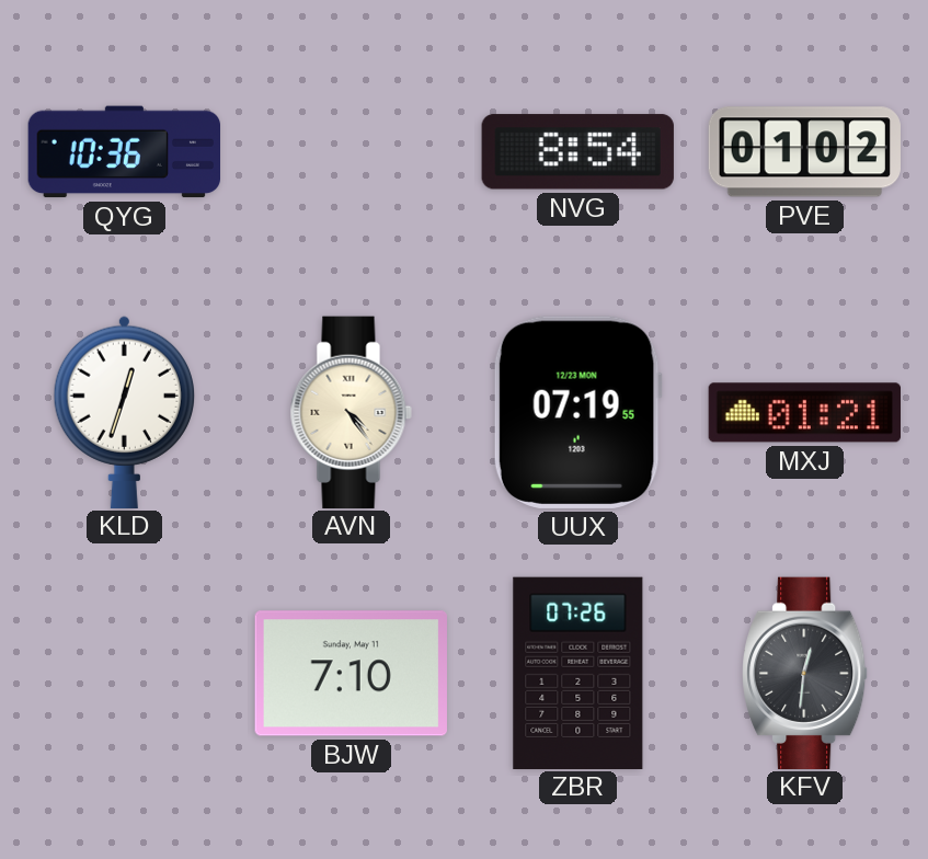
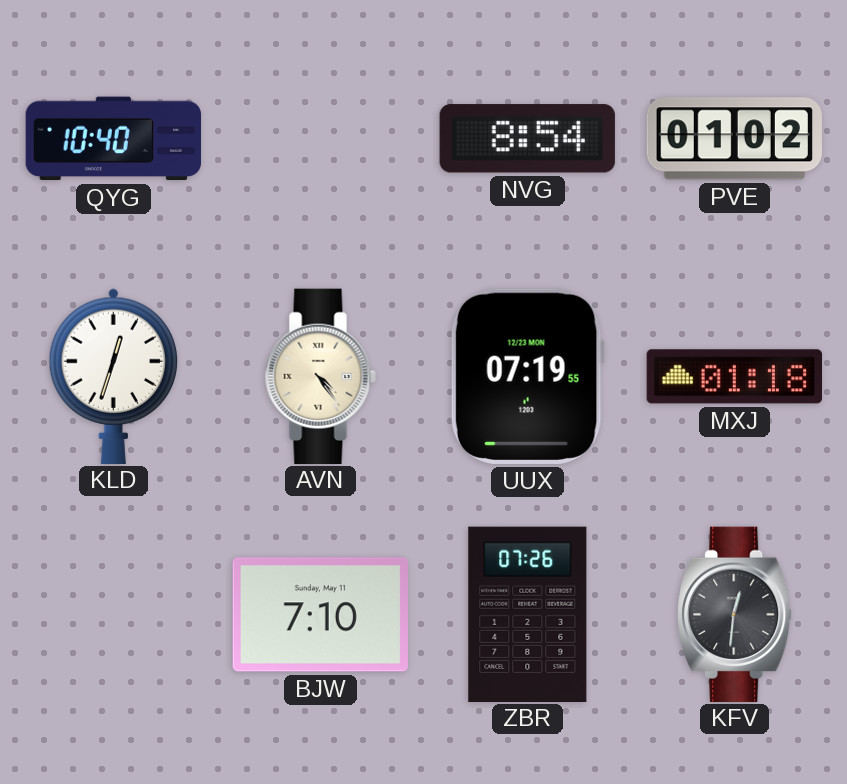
QYG: 10:36 -> 10:40 (113, 139)
MXJ: 01:21 -> 01:18 (734, 377)
